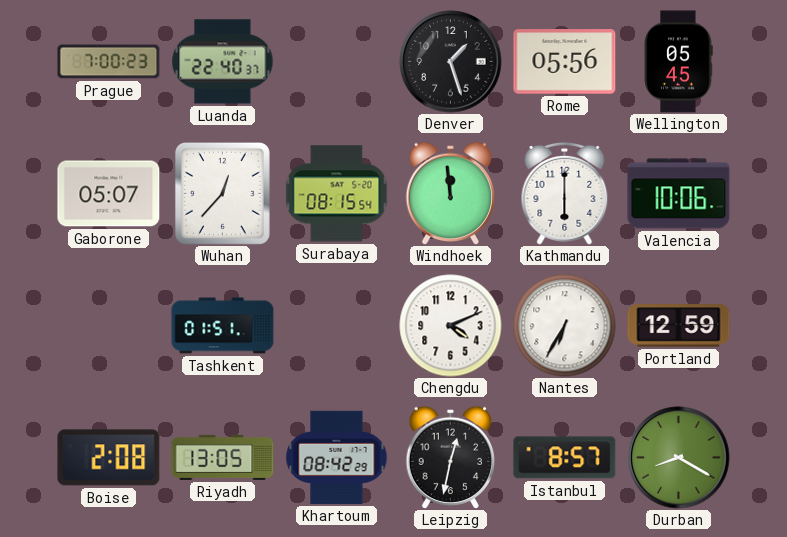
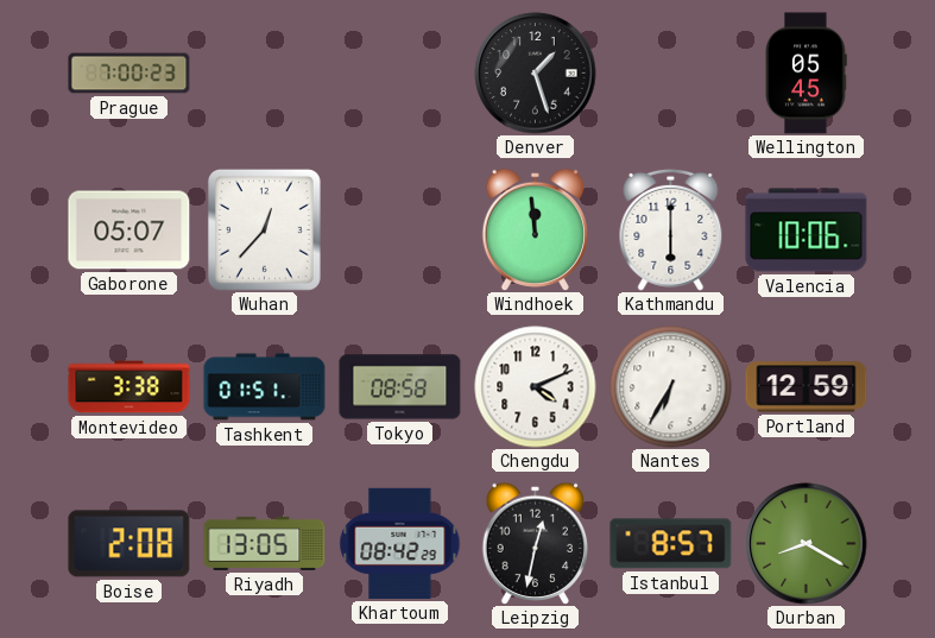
Luanda: 22:40 -> none (223, 62)
Rome: 05:56 -> none (565, 62)
Surabaya: 08:15 -> none (337, 194)
Montevideo: none -> 3:38 (129, 387)
Tokyo: none -> 08:58 (400, 387)
